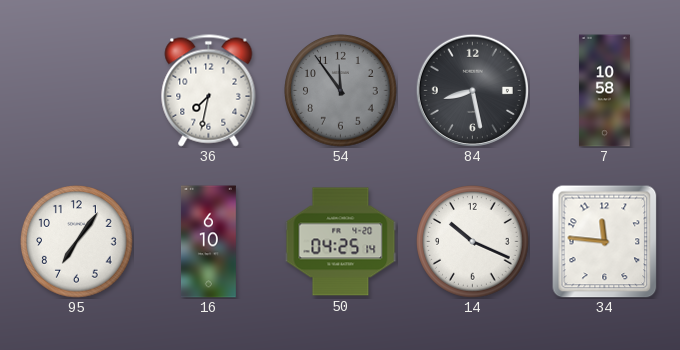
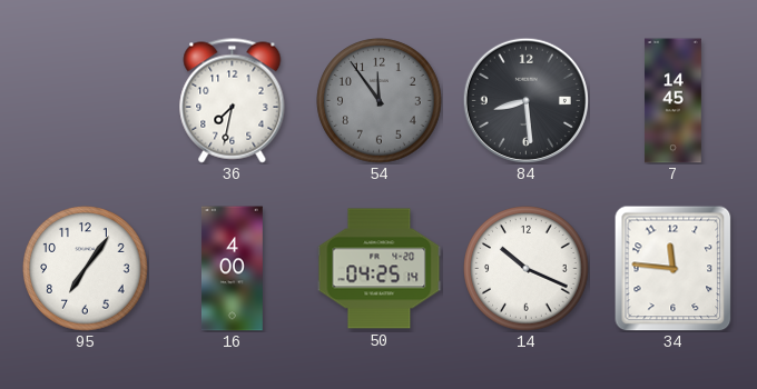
84: 8:28 -> 8:29 (525, 100)
7: 10:58 -> 14:45 (674, 101)
16: 6:10 -> 4:00 (232, 269)
